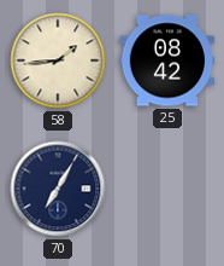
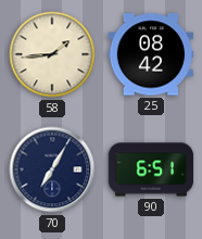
90: none -> 6:51 (151, 169)
